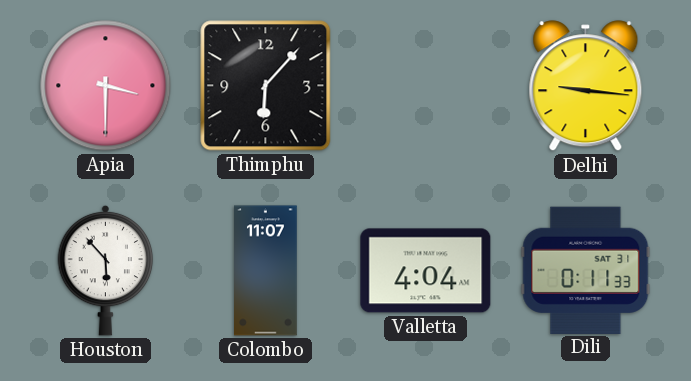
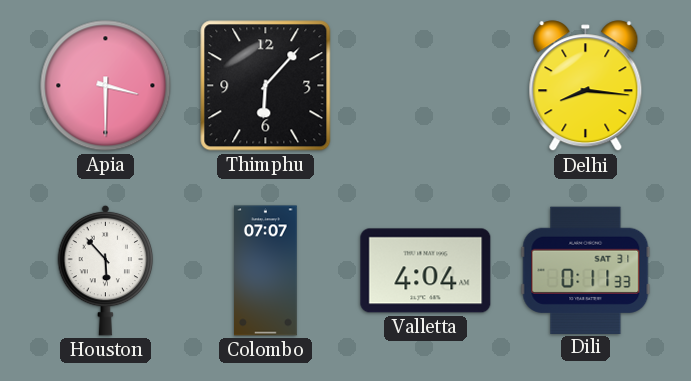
Delhi: 9:16 -> 8:16 (586, 86)
Colombo: 11:07 -> 07:07 (266, 271)
